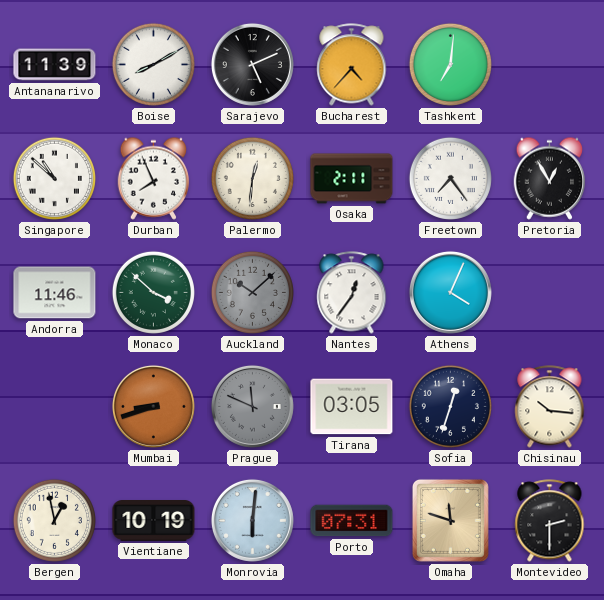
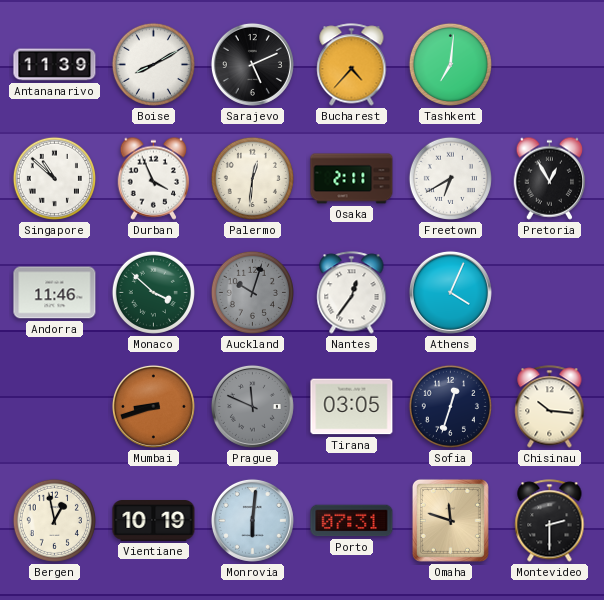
Durban: 7:56 -> 3:56 (154, 178)
Freetown: 7:24 -> 6:40 (450, 178)
Auckland: 10:08 -> 10:03 (252, 292)
